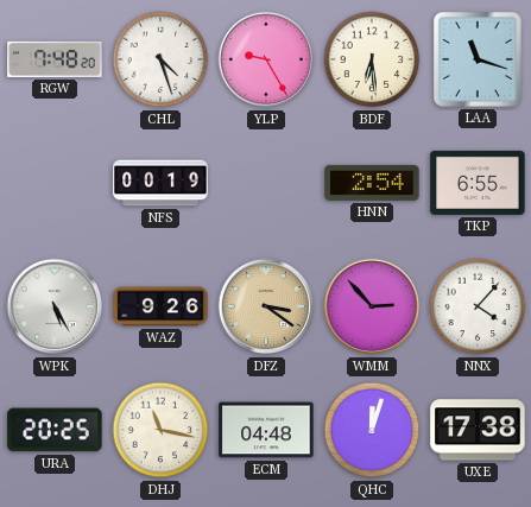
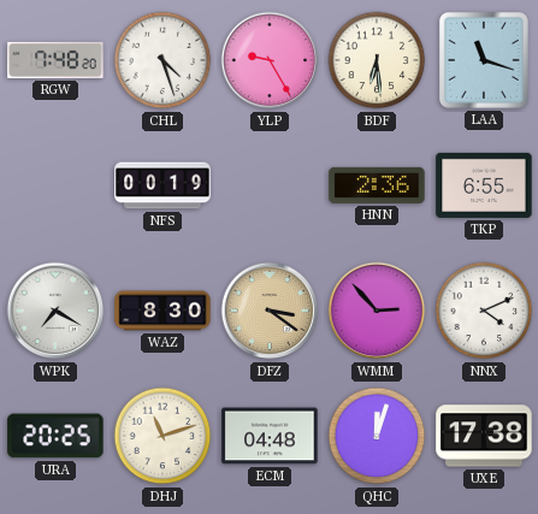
HNN: 2:54 -> 2:36 (377, 185)
WPK: 5:25 -> 7:20 (55, 311)
WAZ: 9:26 -> 8:30 (162, 311)
NNX: 4:07 -> 4:11 (484, 311)
DHJ: 11:17 -> 11:12 (162, 436)
